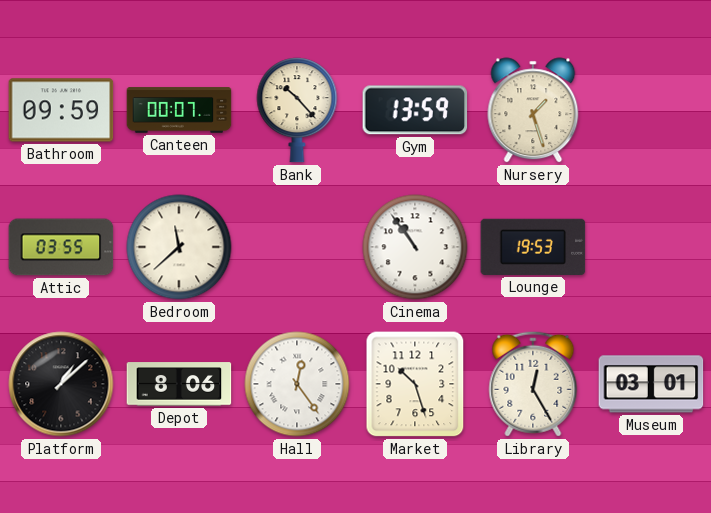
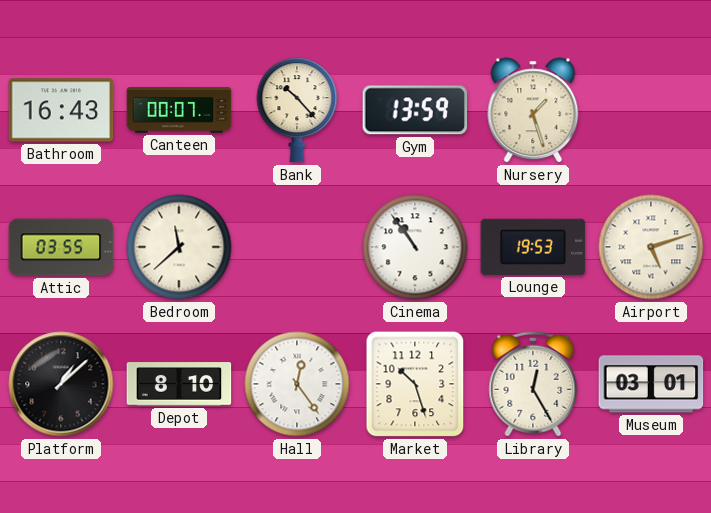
Bathroom: 09:59 -> 16:43 (61, 110)
Airport: none -> 5:12 (651, 247)
Depot: 8:06 -> 8:10 (179, 384)
